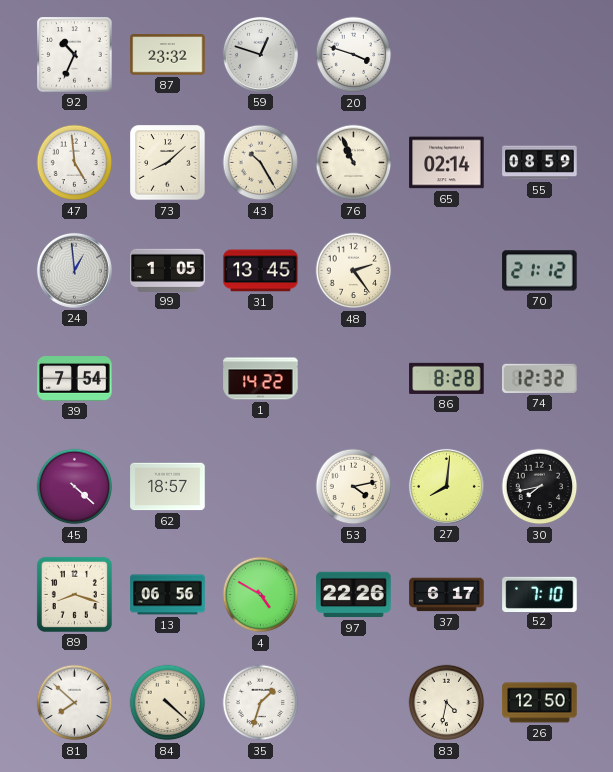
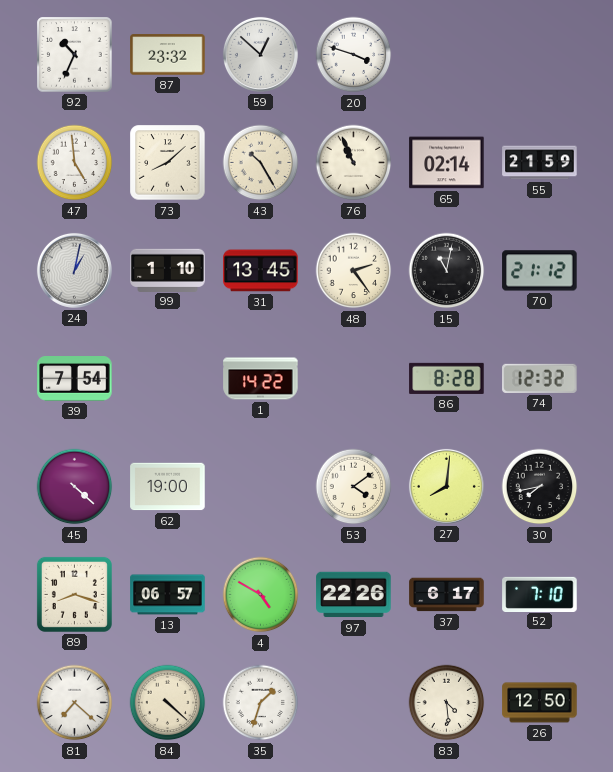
59: 12:48 -> 12:52 (260, 54)
55: 08:59 -> 21:59 (540, 163)
24: 12:59 -> 1:02 (74, 270)
99: 1:05 -> 1:10 (168, 270)
15: none -> 11:02 (447, 271)
62: 18:57 -> 19:00 (168, 487)
53: 4:13 -> 4:09 (354, 487)
13: 06:56 -> 06:57 (168, 595)
81: 7:52 -> 7:22 (75, 703)
83: 4:32 -> 4:29 (447, 703)
